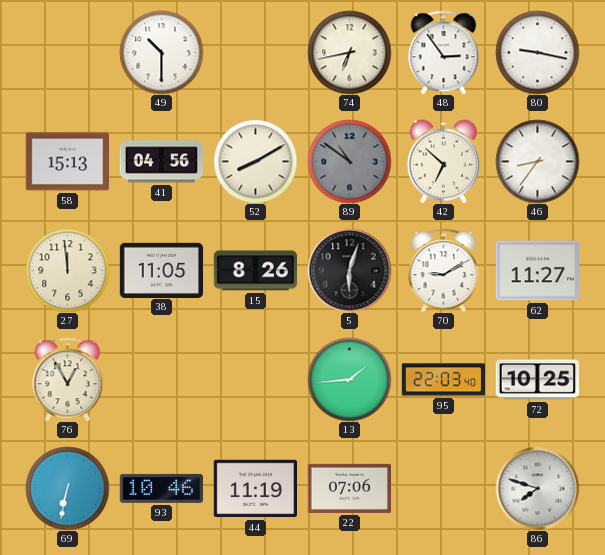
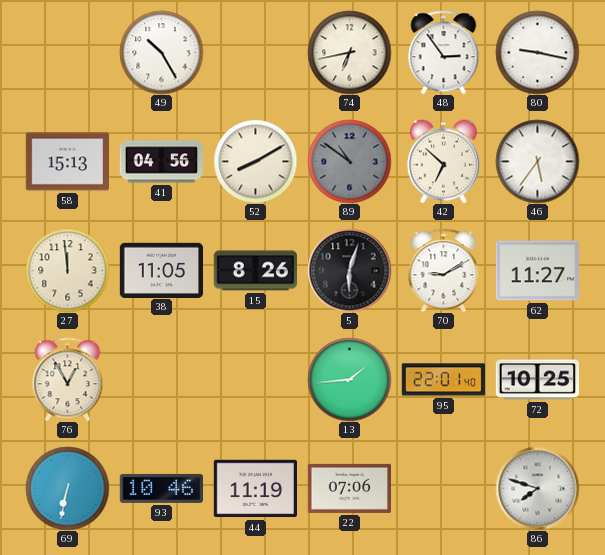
49: 10:30 -> 10:25 (161, 52)
46: 8:36 -> 5:36 (537, 161)
95: 22:03 -> 22:01 (443, 380)
